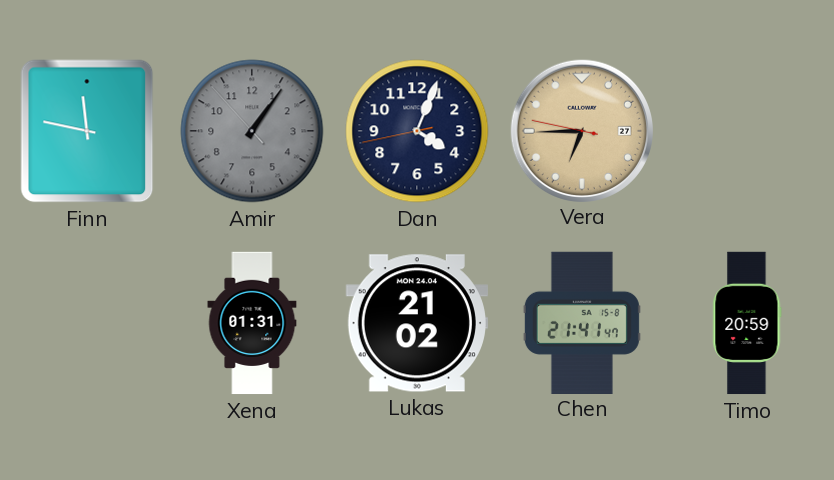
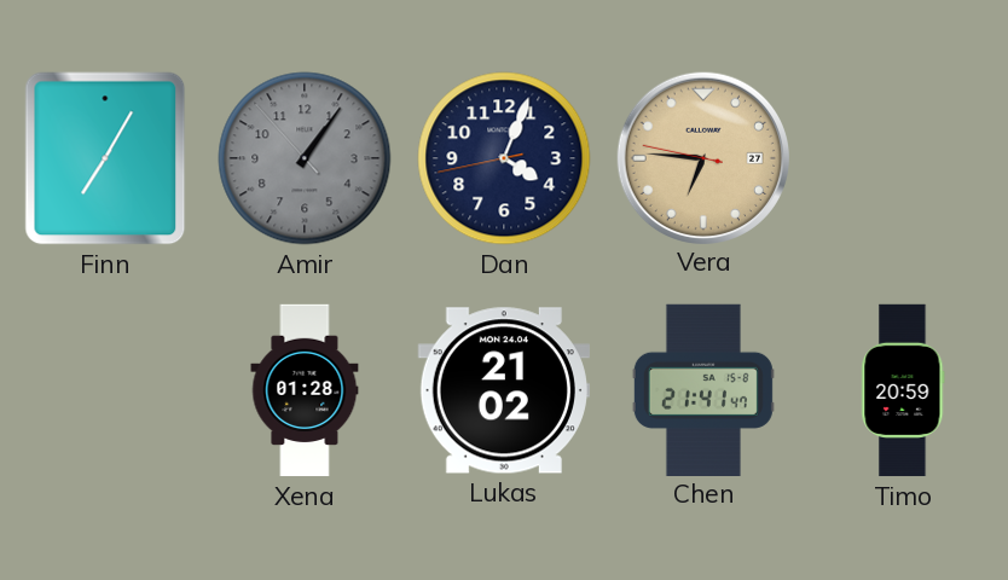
Finn: 11:47 -> 7:05 (105, 158)
Vera: 6:44 -> 6:45 (702, 157)
Xena: 01:31 -> 01:28 (305, 390)
